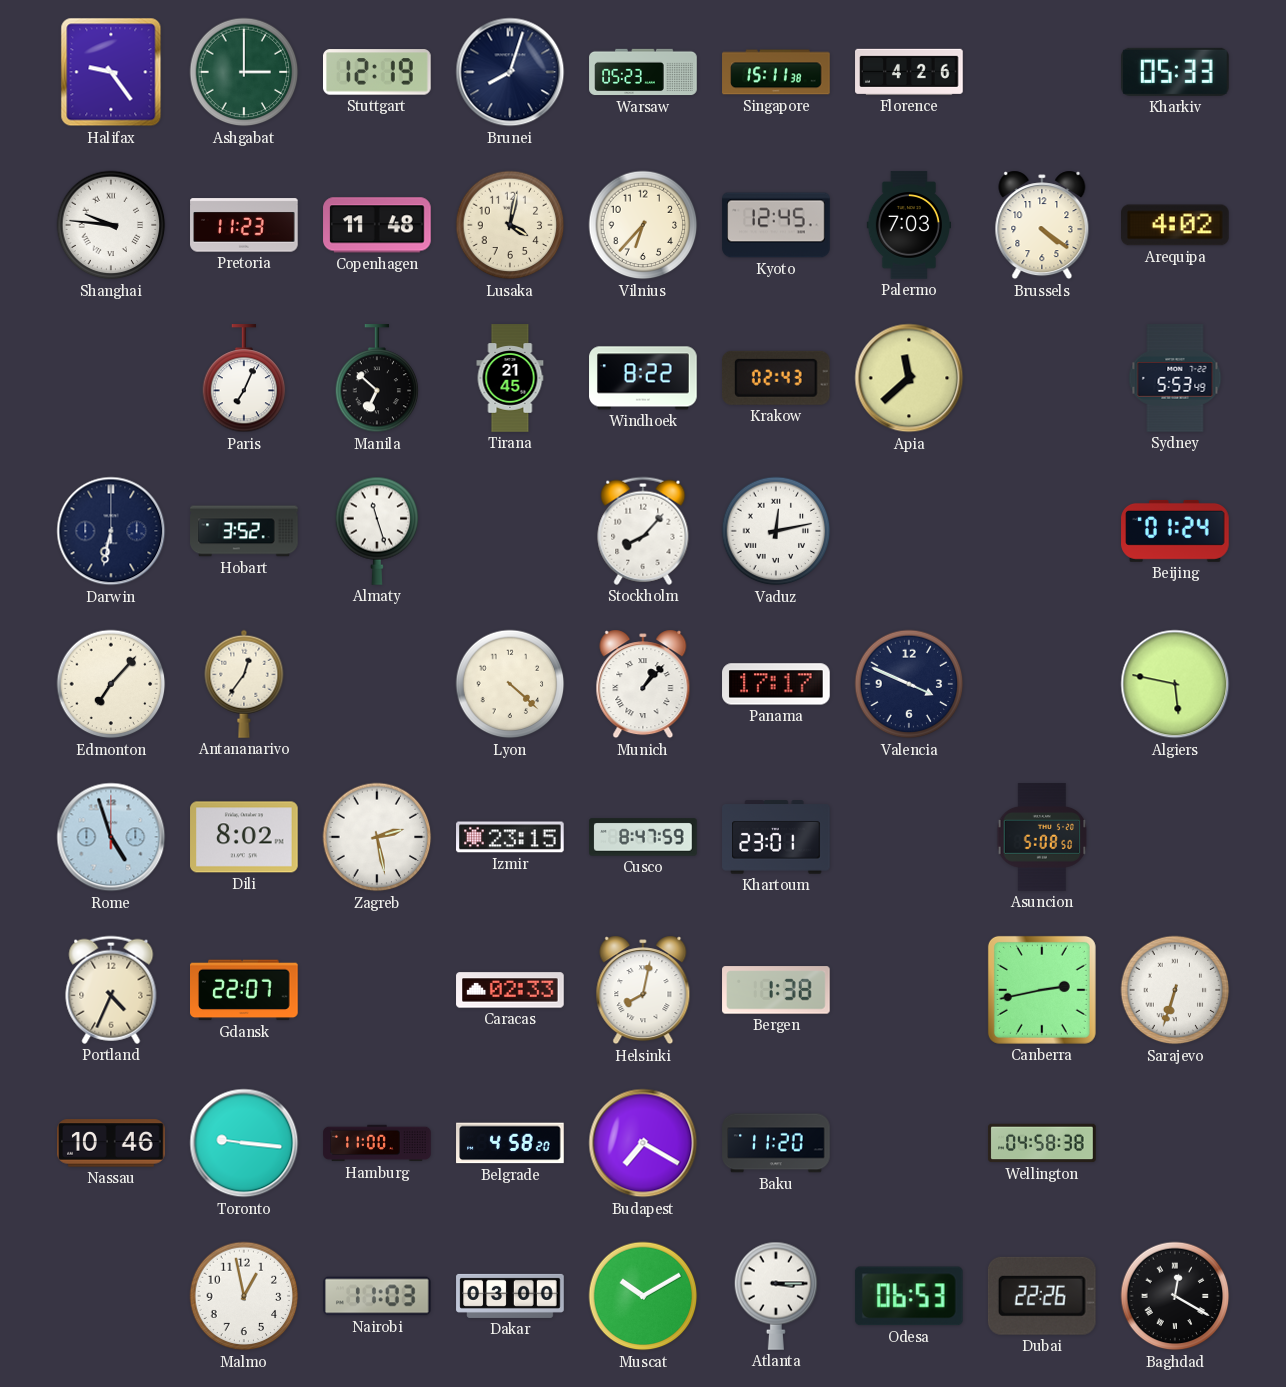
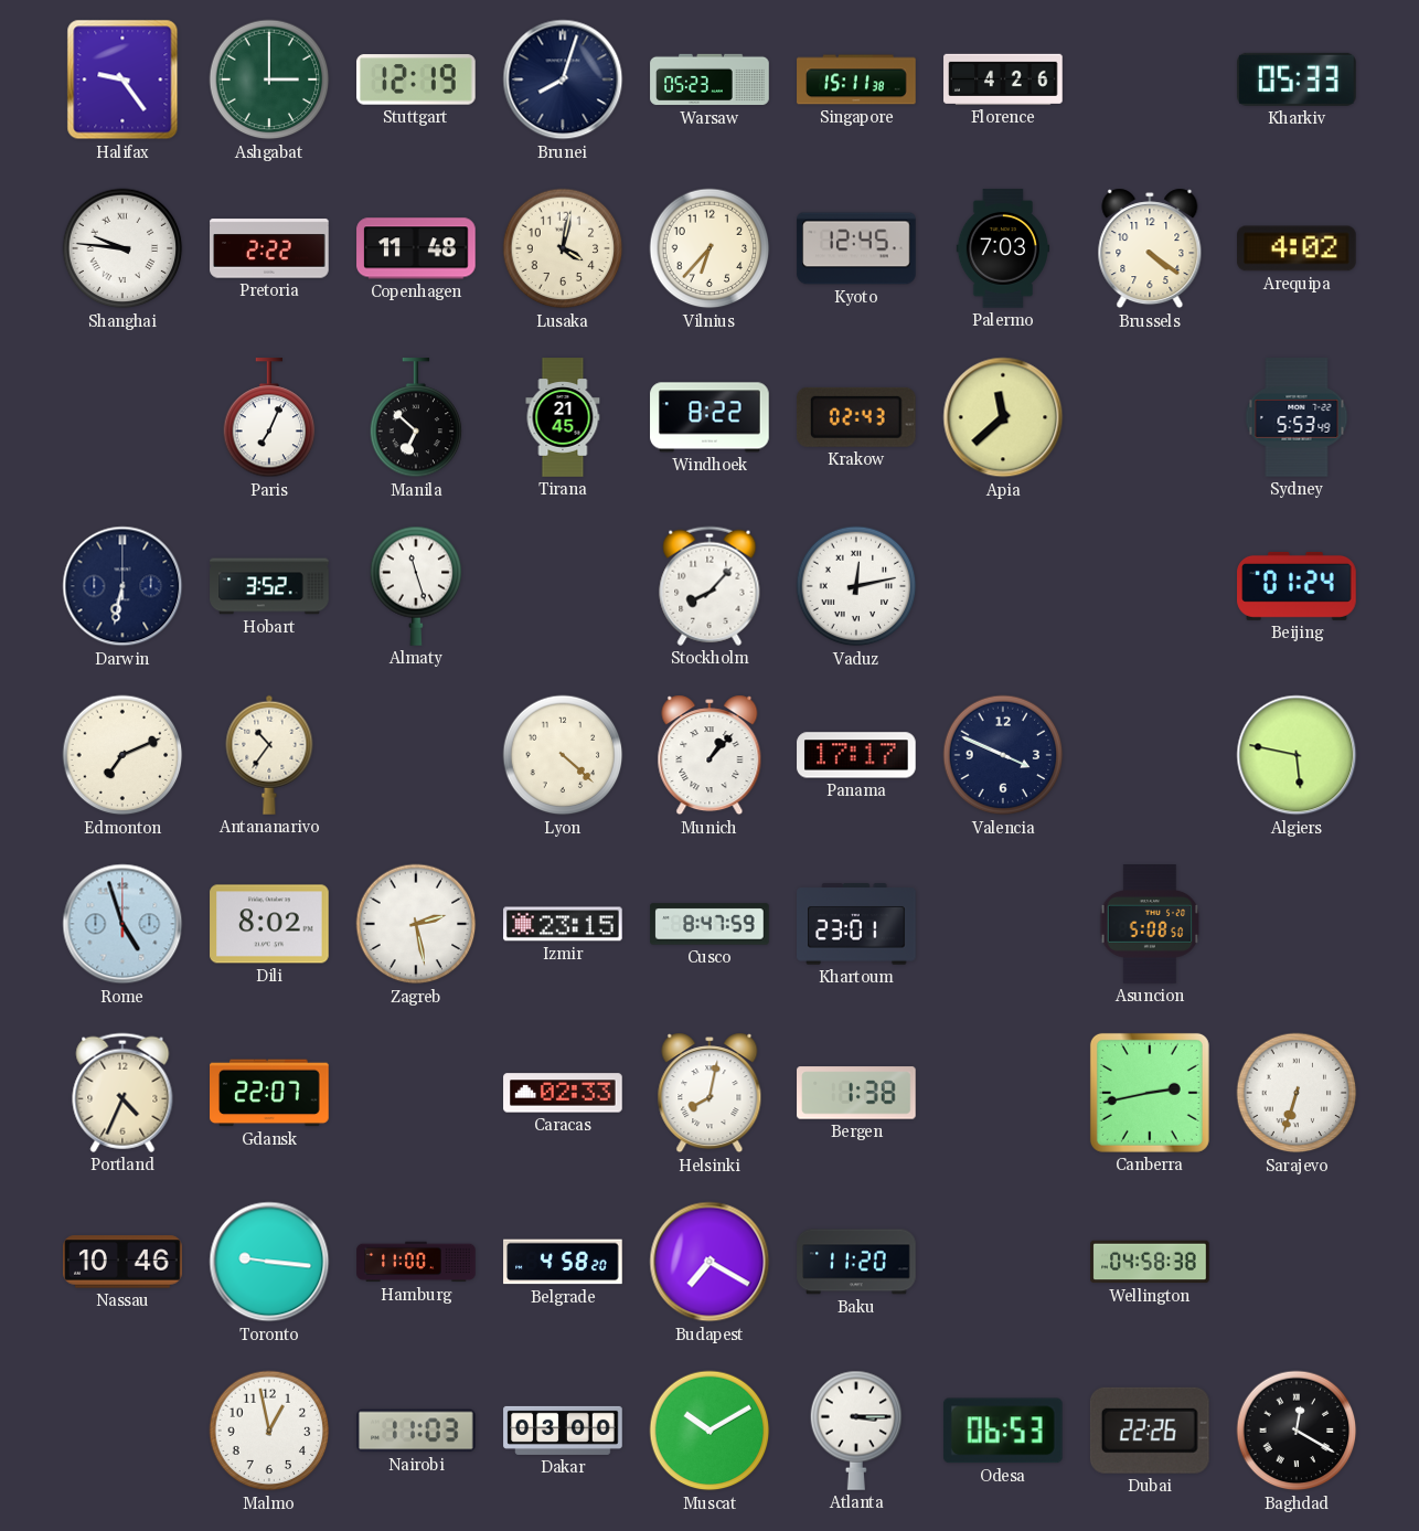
Pretoria: 11:23 -> 2:22 (269, 248)
Edmonton: 7:07 -> 7:11 (122, 755)
Antananarivo: 12:36 -> 10:36 (269, 755)
